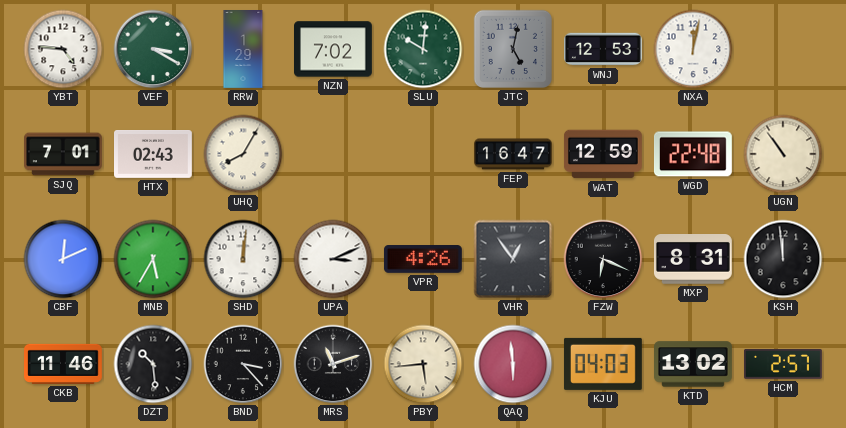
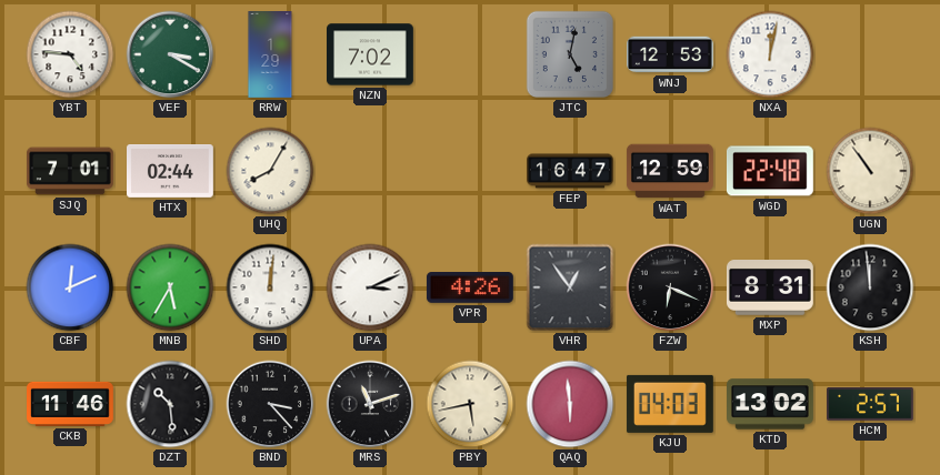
SLU: 10:01 -> none (423, 49)
HTX: 02:43 -> 02:44 (171, 172)
PBY: 5:44 -> 5:43 (470, 404)
